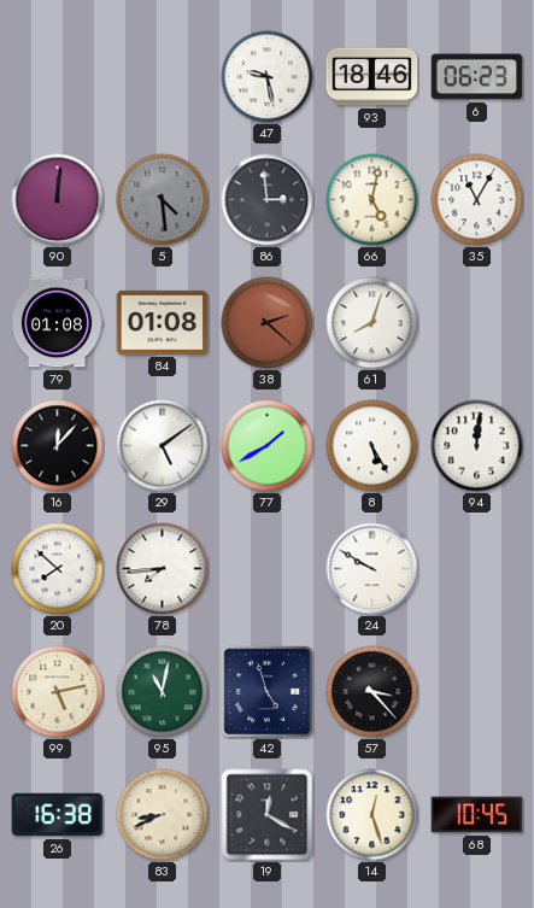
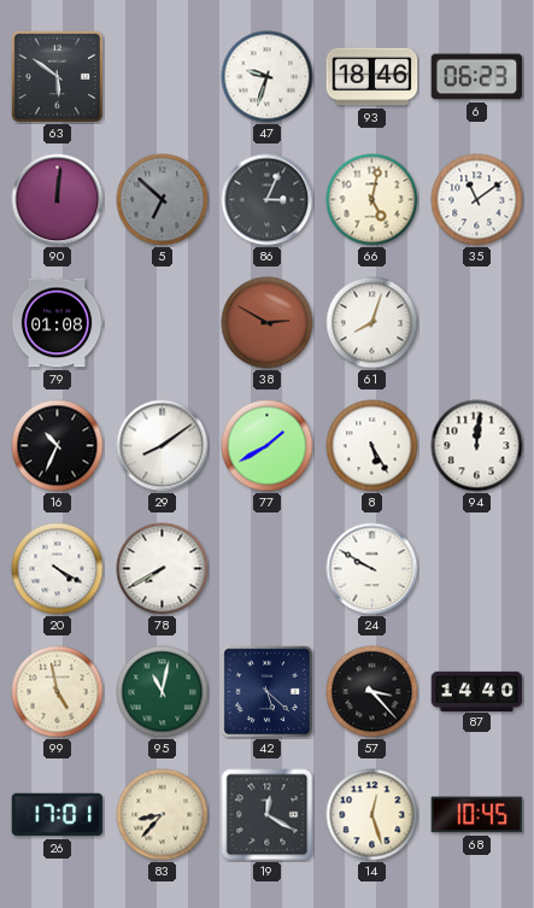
63: none -> 5:51 (57, 76)
47: 9:28 -> 9:33 (268, 77)
5: 4:29 -> 6:52 (163, 200)
86: 2:59 -> 3:04 (268, 200)
35: 11:05 -> 11:09 (477, 200)
84: 01:08 -> none (163, 322)
38: 2:22 -> 2:50 (268, 323)
16: 12:07 -> 10:34 (58, 446)
29: 5:09 -> 8:09 (163, 446)
20: 7:52 -> 4:20 (58, 569)
78: 7:44 -> 7:40 (163, 569)
99: 5:13 -> 4:58 (58, 692)
42: 4:57 -> 5:22 (266, 691)
87: none -> 14:40 (477, 691)
26: 16:38 -> 17:01 (58, 815)
83: 8:41 -> 8:37 (163, 815)
